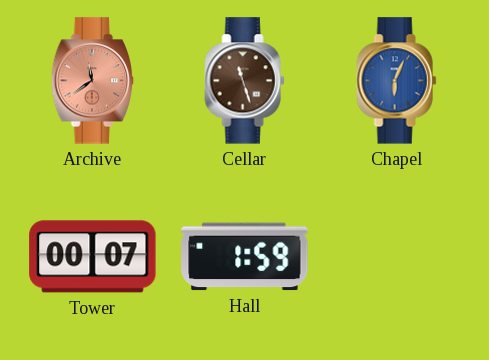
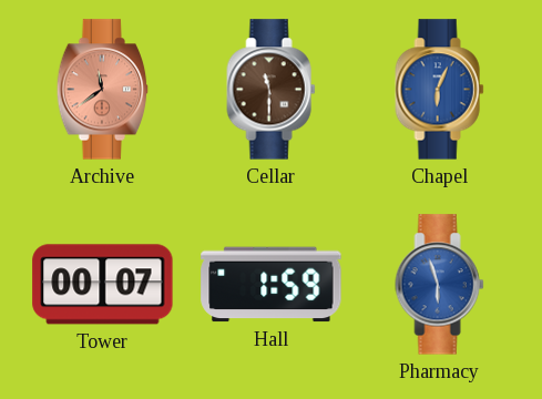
Cellar: 11:27 -> 11:30 (272, 90)
Pharmacy: none -> 5:57 (440, 285)
